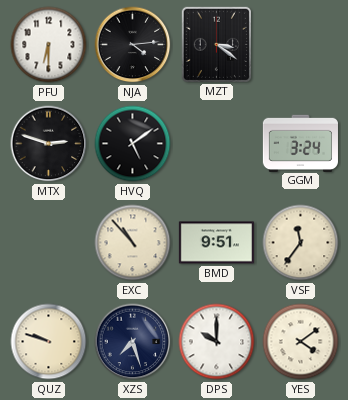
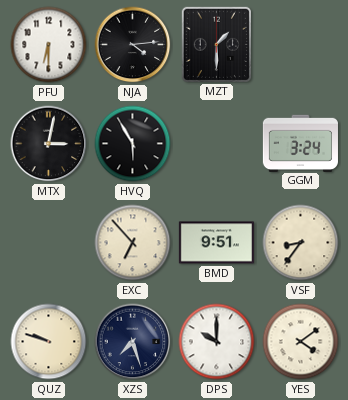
MZT: 3:21 -> 1:30 (216, 44)
MTX: 2:48 -> 3:02 (49, 144)
HVQ: 5:09 -> 5:55 (133, 144)
EXC: 10:53 -> 6:53 (133, 243)
VSF: 11:36 -> 8:36 (301, 243)
